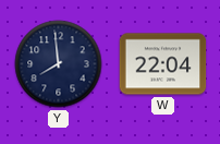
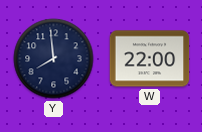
W: 22:04 -> 22:00 (150, 59)
